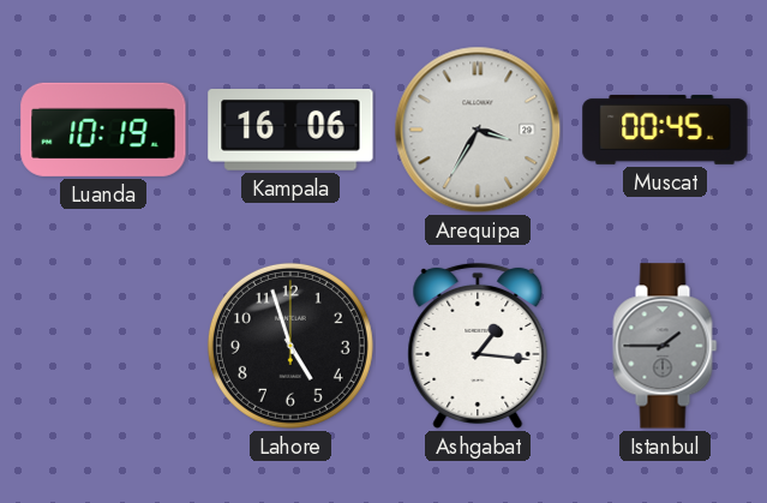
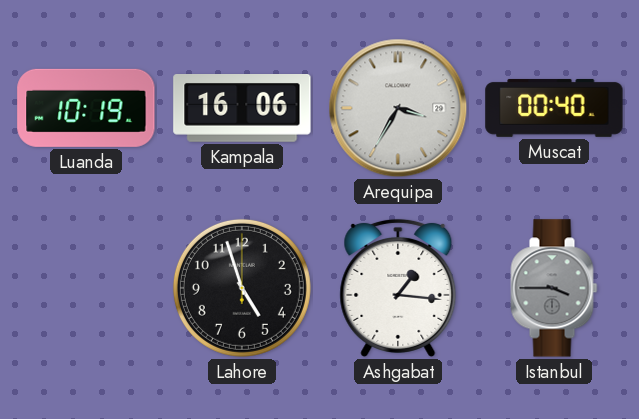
Muscat: 00:45 -> 00:40 (554, 108)
Istanbul: 1:45 -> 3:45 (554, 288)
